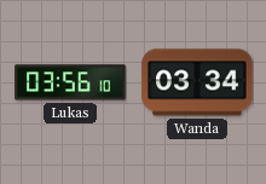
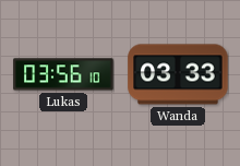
Wanda: 03:34 -> 03:33 (178, 74)
